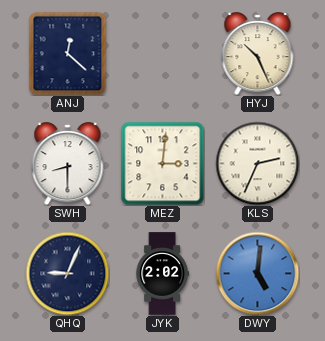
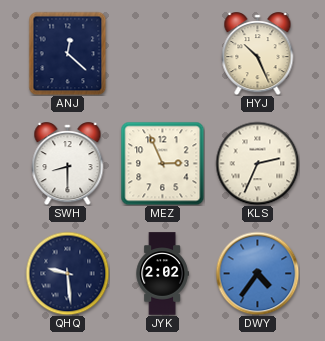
MEZ: 3:01 -> 2:56 (162, 163)
QHQ: 9:04 -> 9:29 (67, 273)
DWY: 5:01 -> 4:36 (257, 273)
